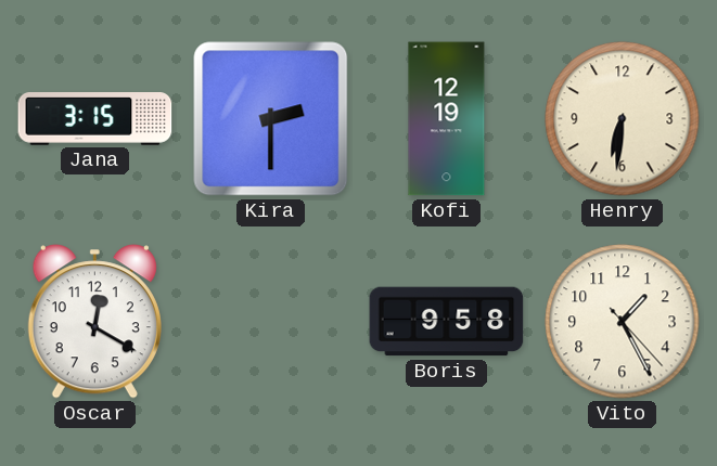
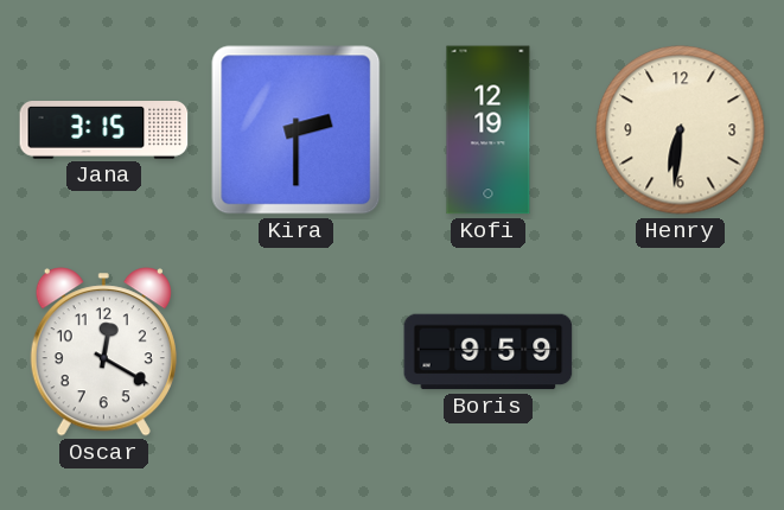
Boris: 9:58 -> 9:59 (489, 352)
Vito: 1:25 -> none (623, 322)
